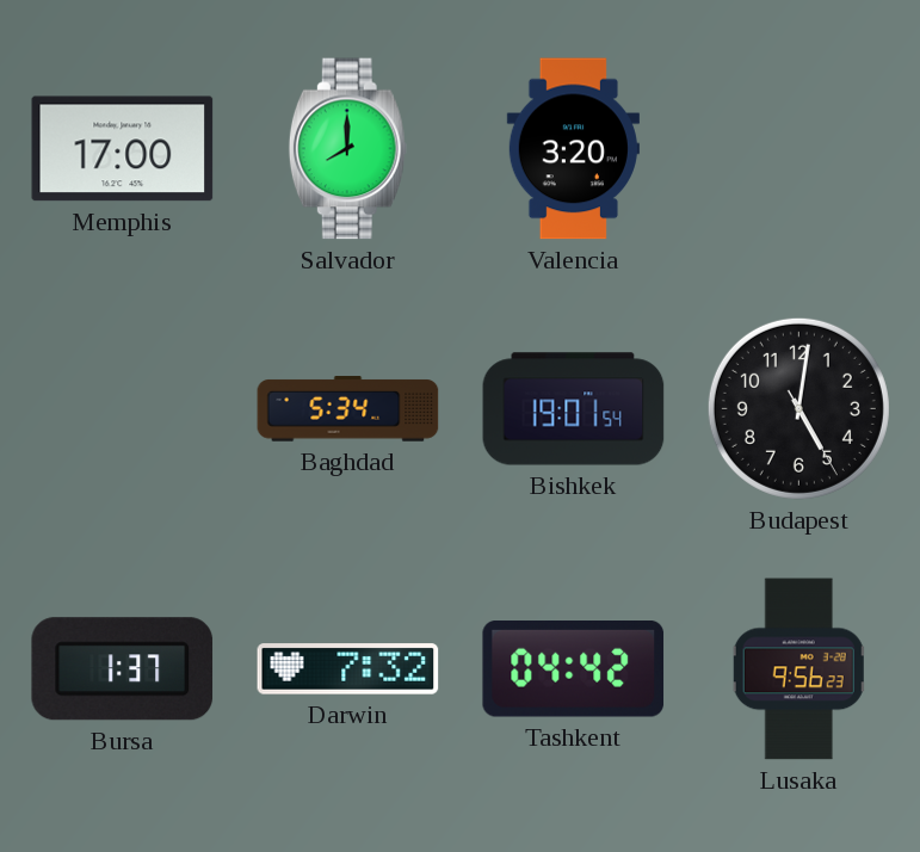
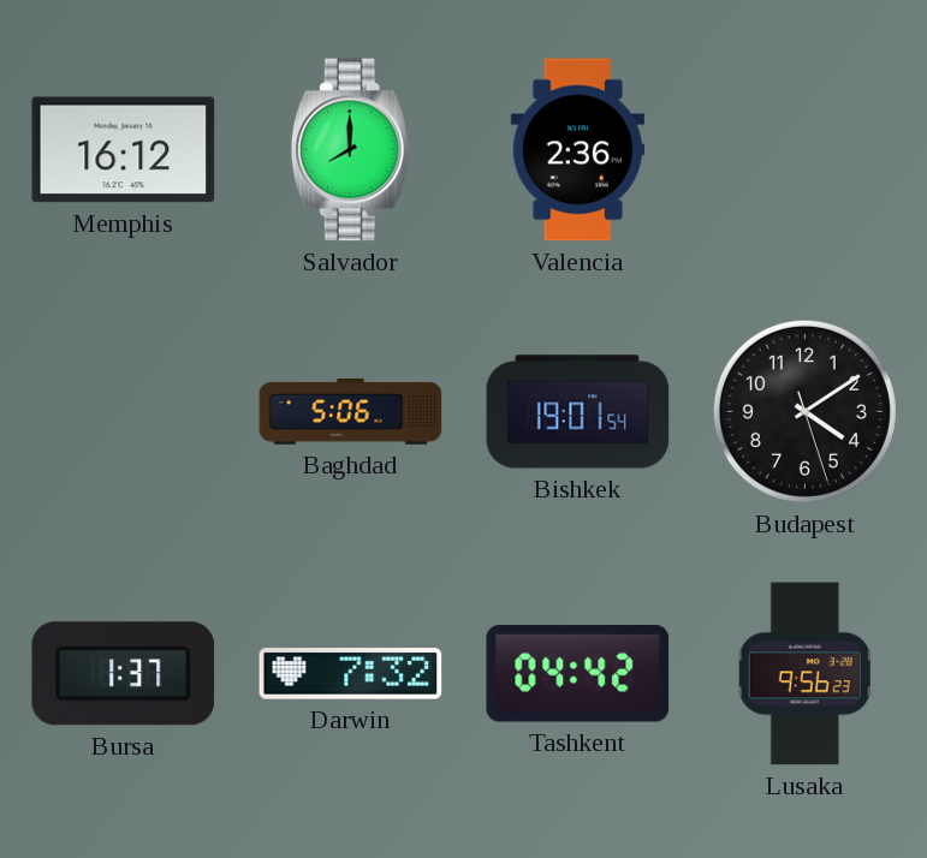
Memphis: 17:00 -> 16:12 (124, 150)
Valencia: 3:20 -> 2:36 (577, 150)
Baghdad: 5:34 -> 5:06 (351, 412)
Budapest: 5:01 -> 4:09 (804, 411)
